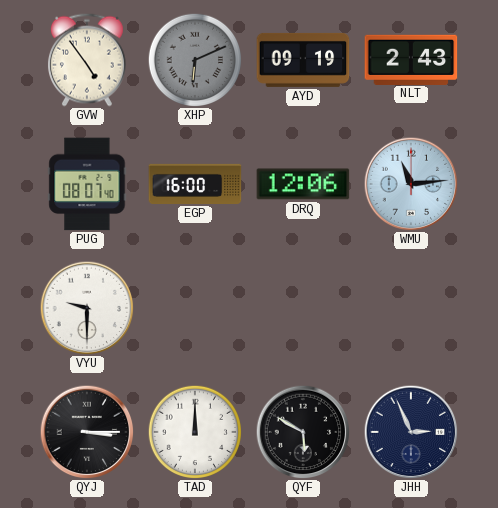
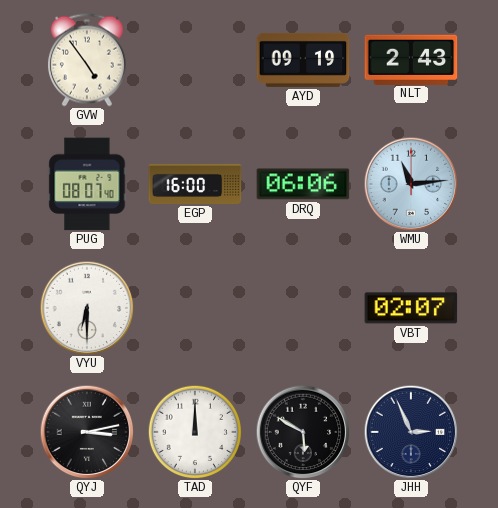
XHP: 6:11 -> none (194, 59)
DRQ: 12:06 -> 06:06 (303, 184)
VYU: 9:30 -> 6:30 (87, 308)
VBT: none -> 02:07 (411, 308)
QYJ: 3:15 -> 3:13 (87, 432)
